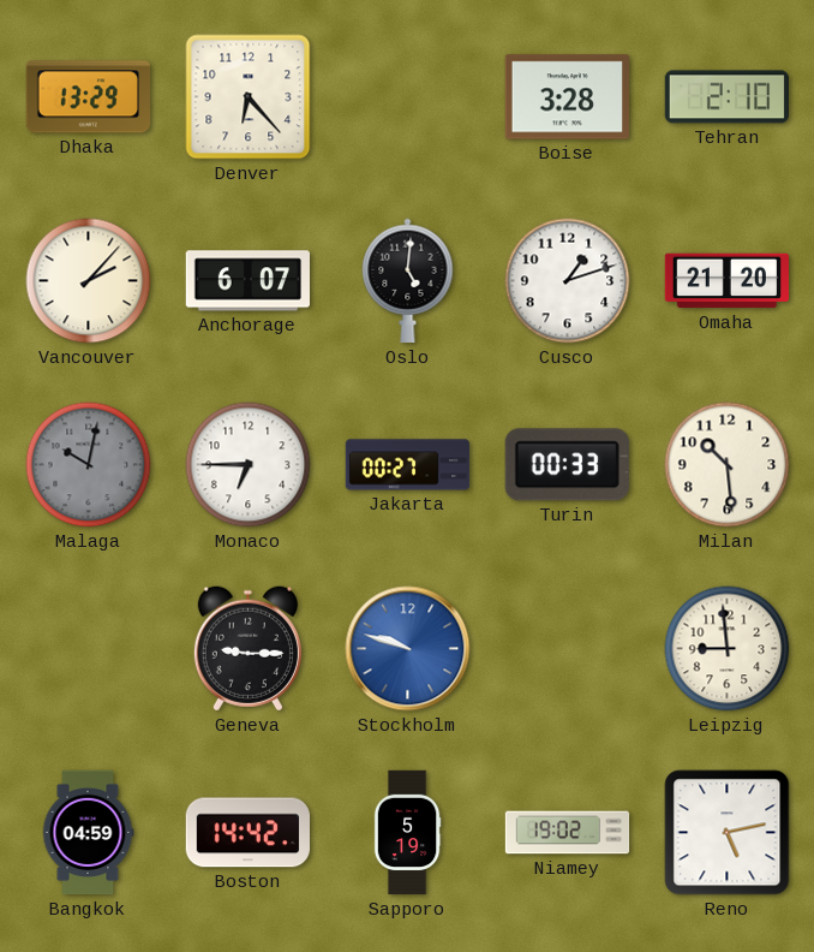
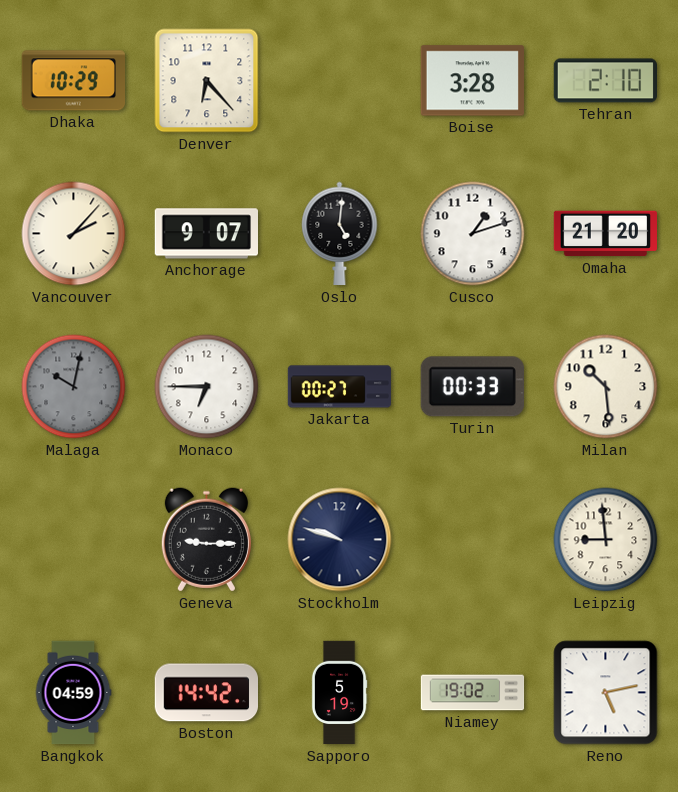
Dhaka: 13:29 -> 10:29 (73, 81)
Anchorage: 6:07 -> 9:07 (206, 234)
Stockholm dial: blue -> navy (340, 540)
